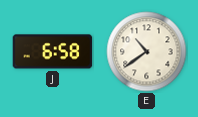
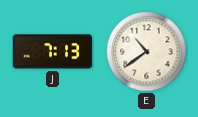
J: 6:58 -> 7:13 (53, 52)
